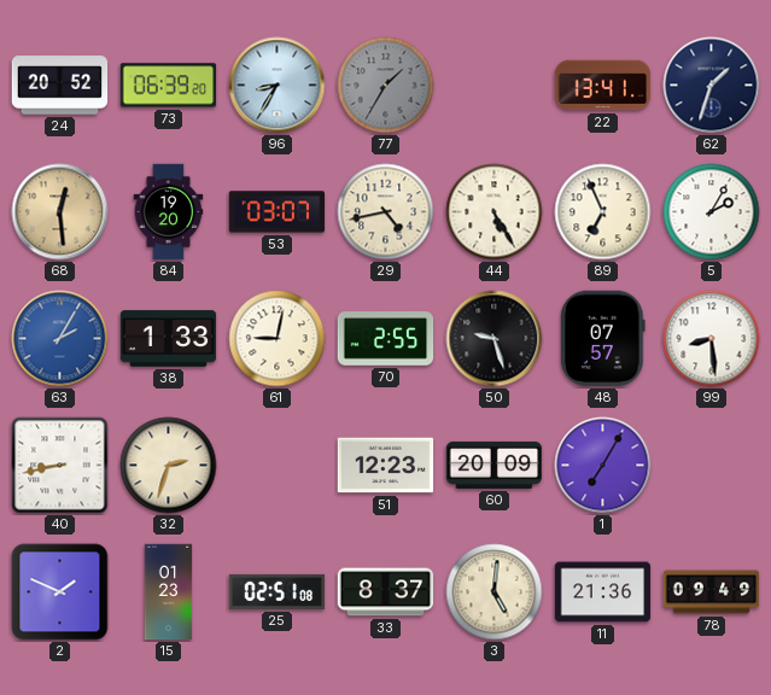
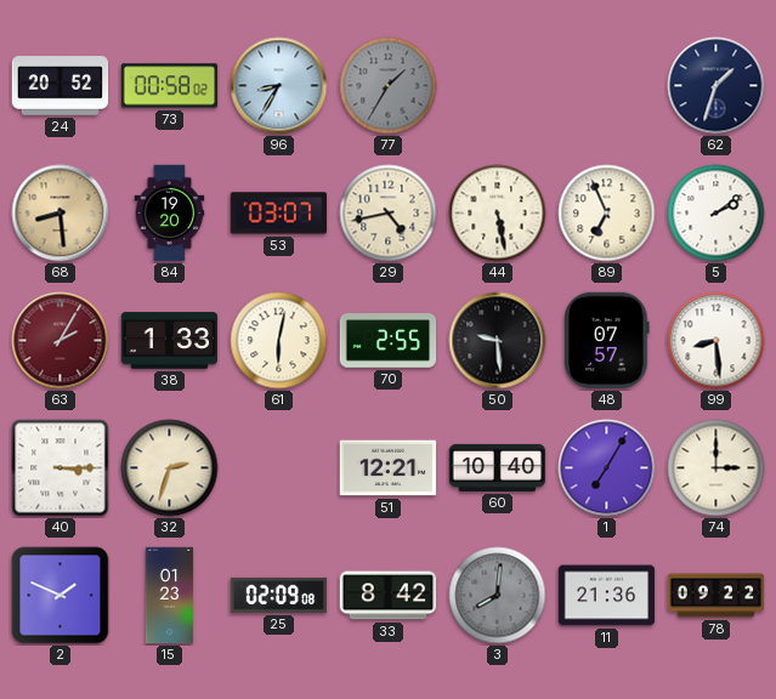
73: 06:39 -> 00:58 (170, 86)
22: 13:41 -> none (603, 86)
68: 12:29 -> 8:29 (61, 214)
44: 5:25 -> 5:28 (498, 214)
5: 2:05 -> 2:09 (716, 214)
63 dial: blue -> burgundy (61, 341)
61: 9:02 -> 6:02 (279, 341)
50: 9:27 -> 9:29 (498, 341)
40: 8:43 -> 3:15 (61, 468)
51: 12:23 -> 12:21 (389, 468)
60: 20:09 -> 10:40 (498, 467)
74: none -> 3:00 (716, 468)
25: 02:51 -> 02:09 (279, 595)
33: 8:37 -> 8:42 (389, 596)
3: 5:01 -> 8:01 (498, 596)
3 dial: cream -> grey (498, 596)
78: 09:49 -> 09:22 (716, 596)
